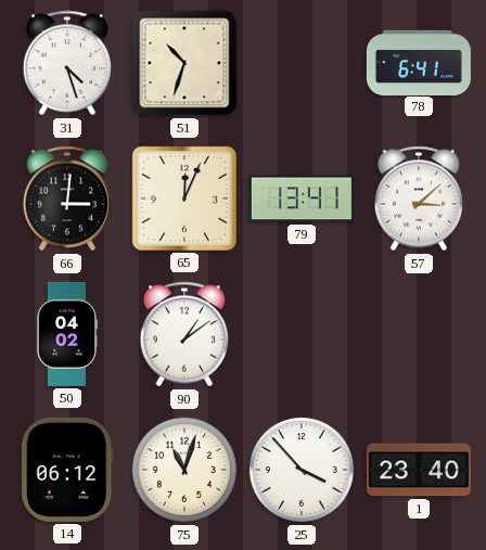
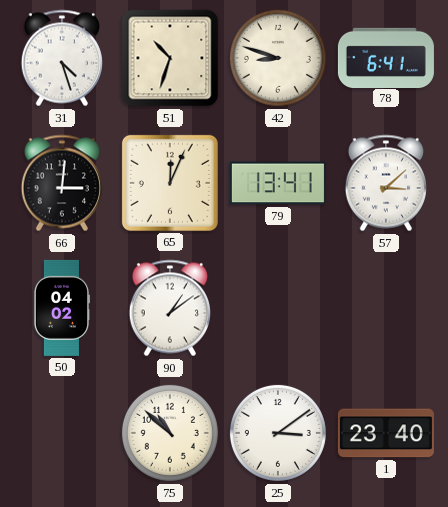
42: none -> 8:48 (278, 58)
14: 06:12 -> none (67, 470)
75: 11:03 -> 10:52 (170, 433)
25: 3:53 -> 3:09 (278, 433)
